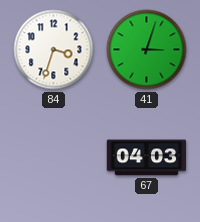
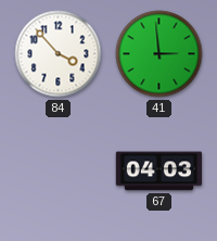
84: 3:33 -> 3:53 (59, 54)
41: 3:03 -> 2:59 (159, 54)
